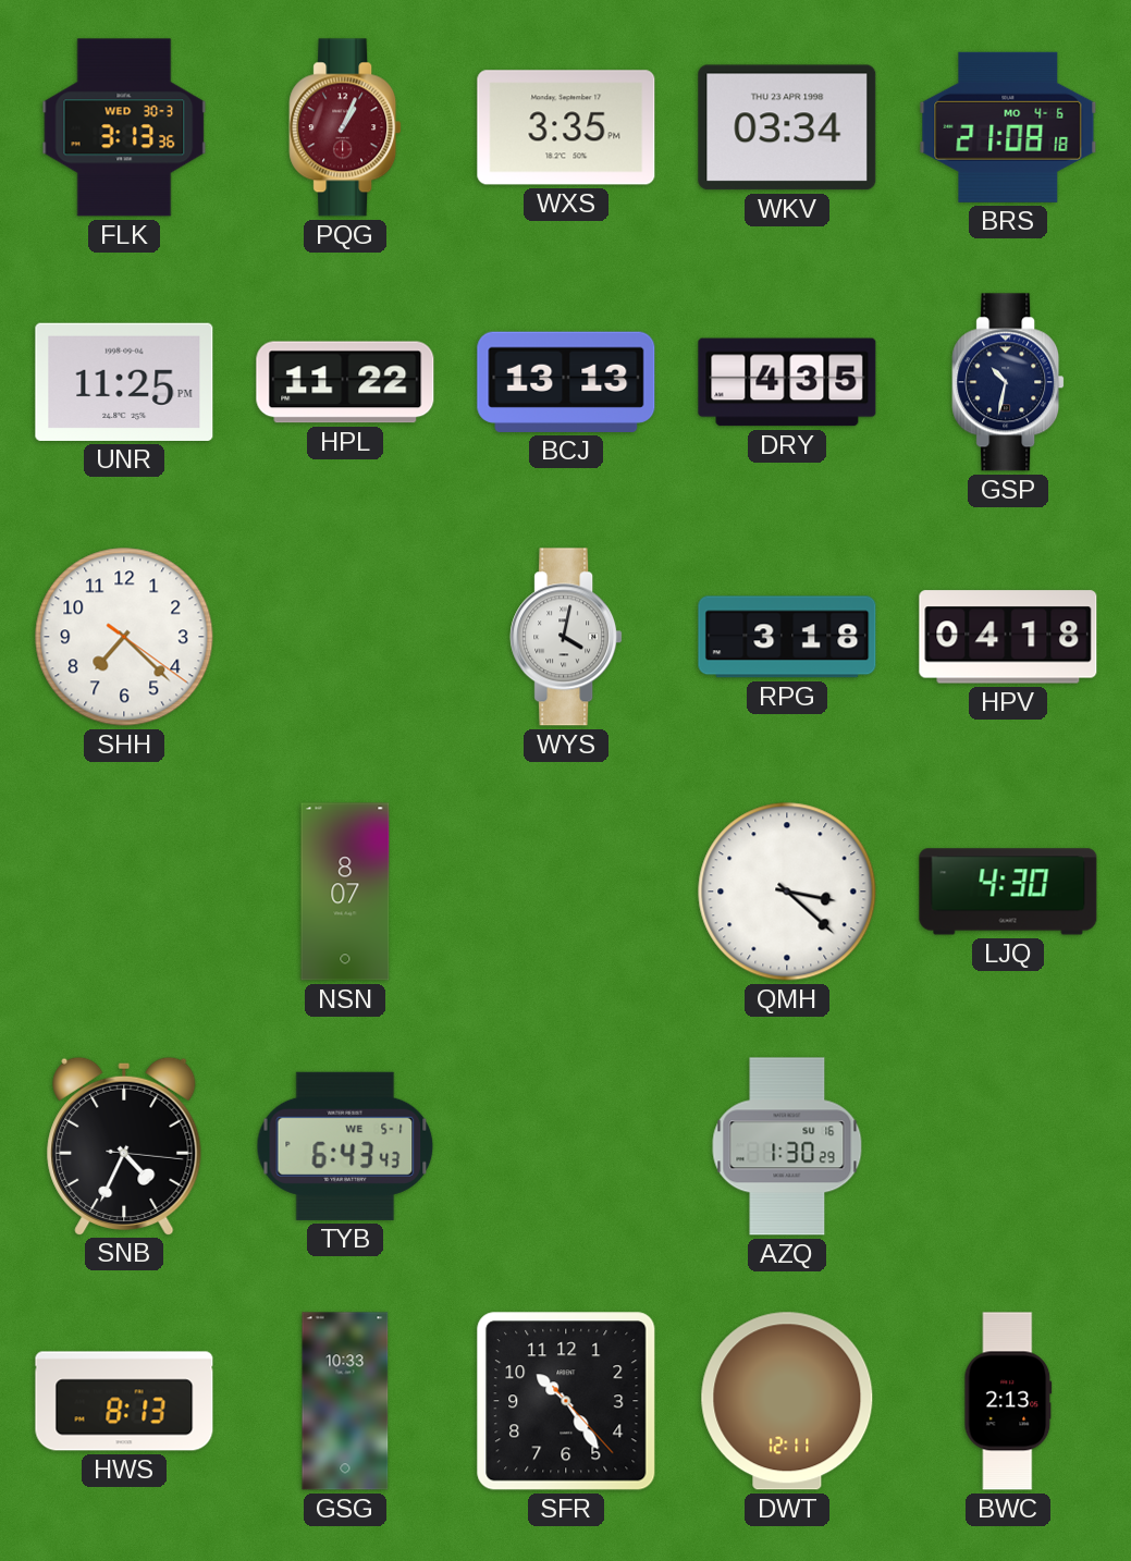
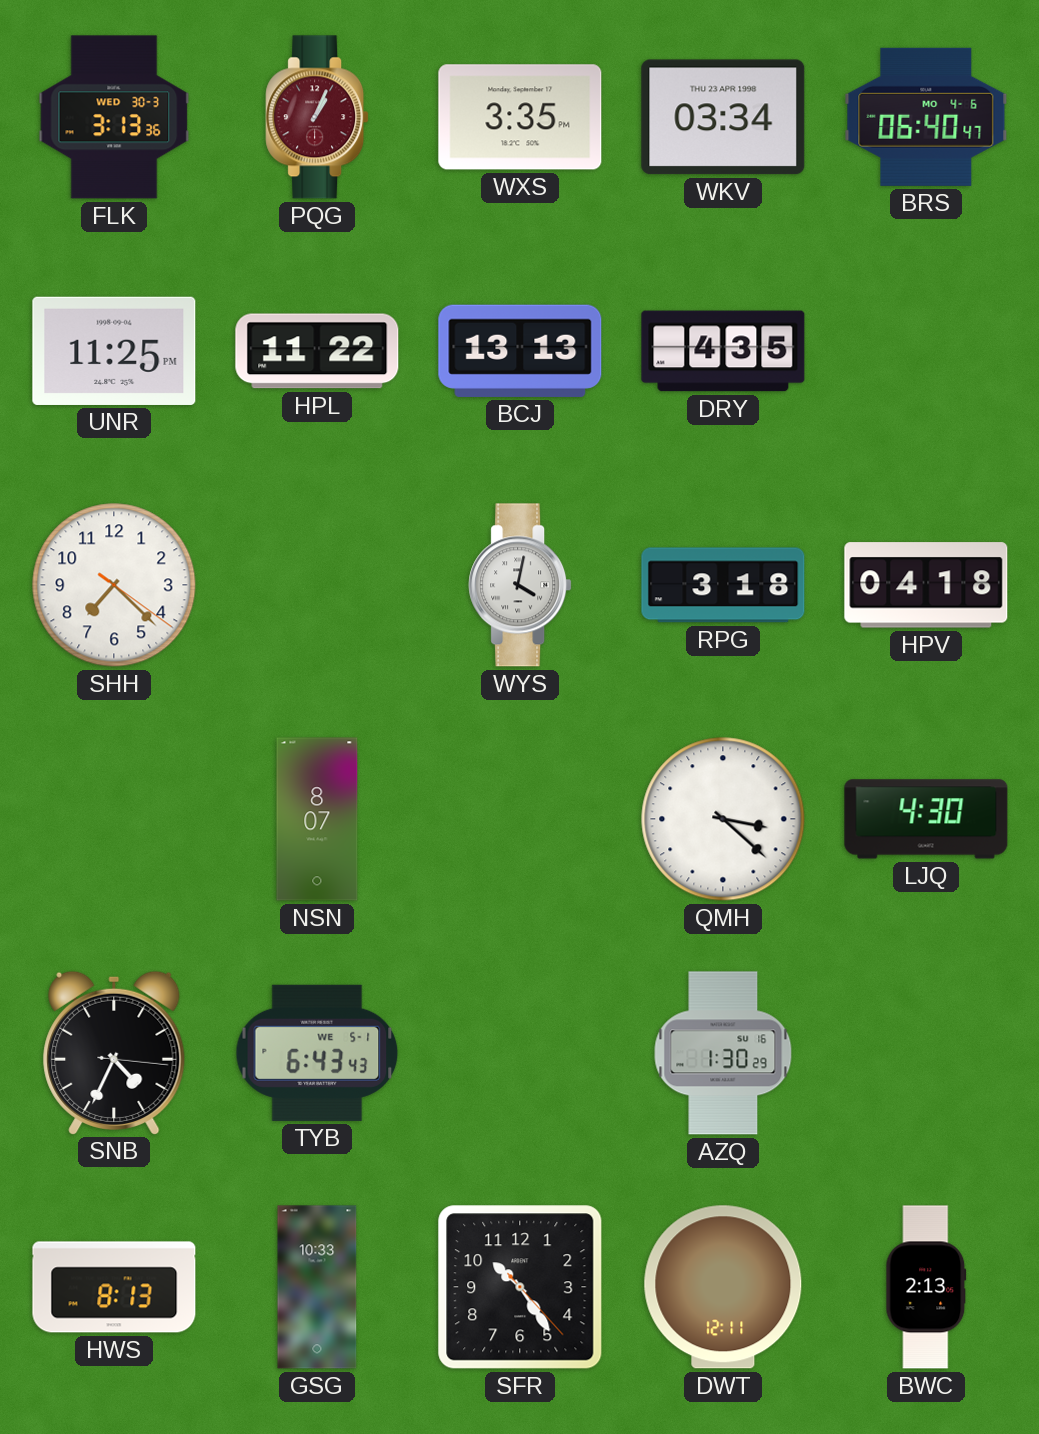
BRS: 21:08 -> 06:40 (926, 117)
GSP: 10:32 -> none (1008, 382)
